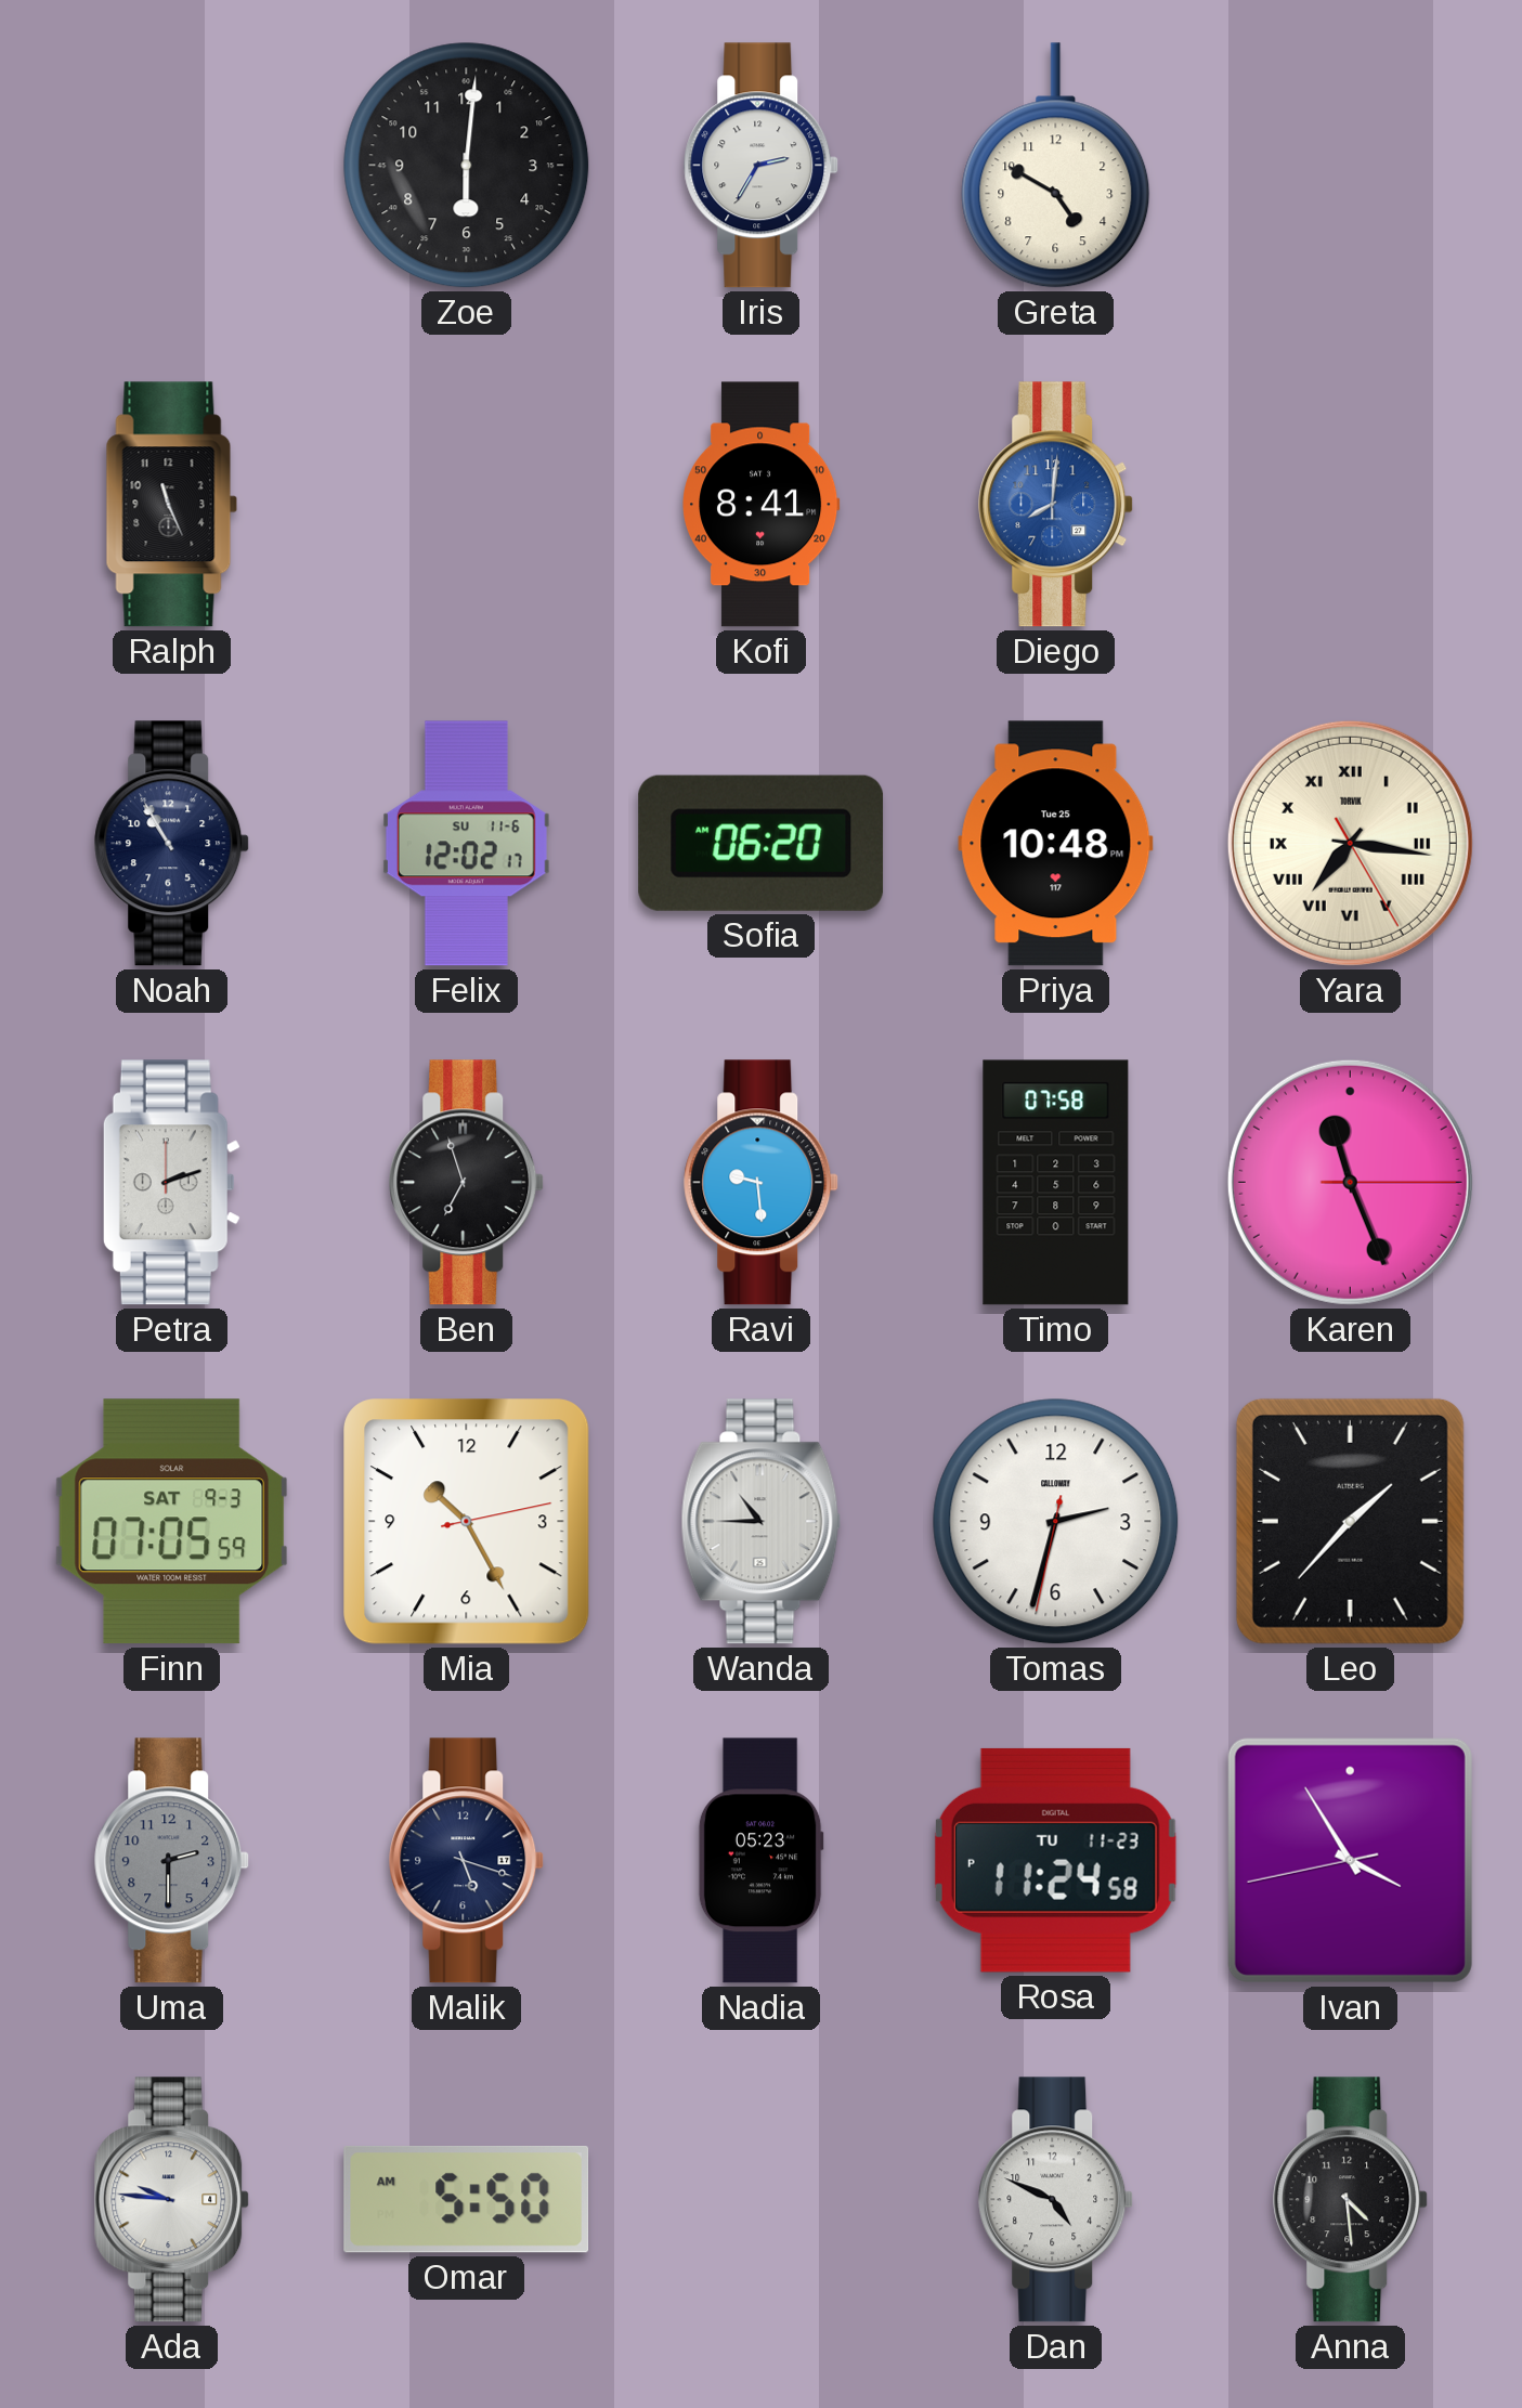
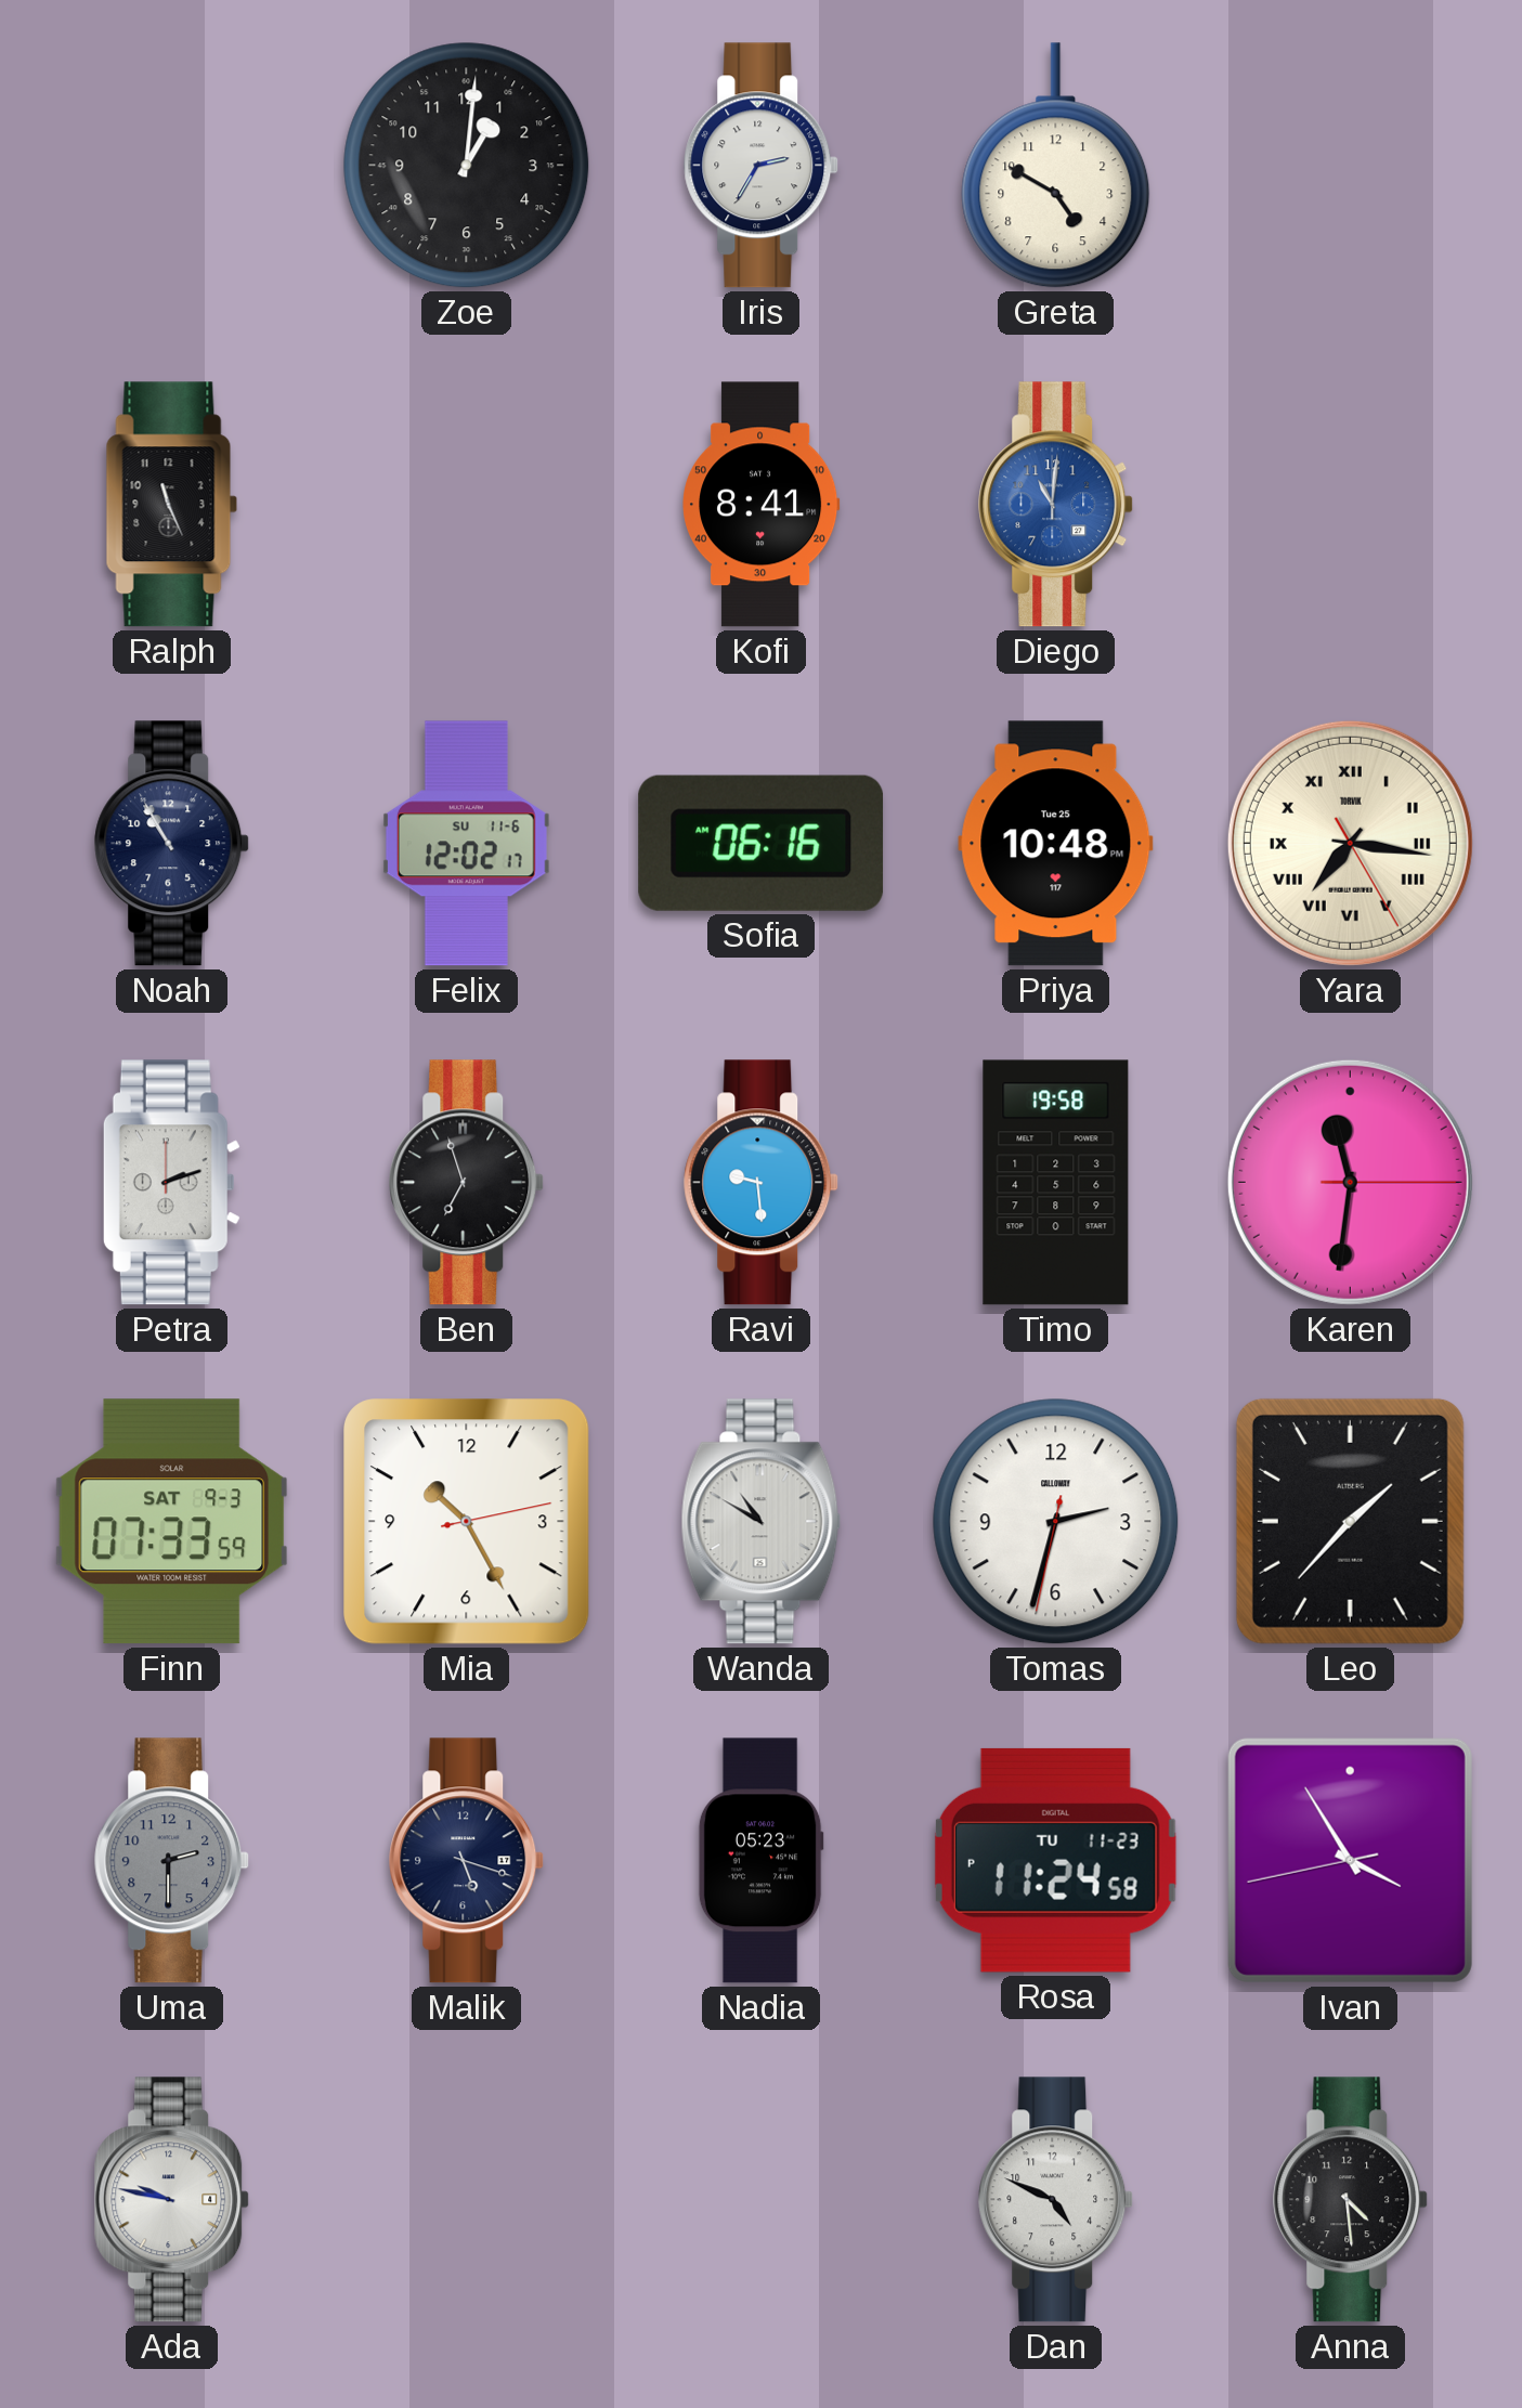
Zoe: 6:01 -> 1:01 (467, 166)
Diego: 8:01 -> 11:01 (1056, 505)
Sofia: 06:20 -> 06:16 (762, 843)
Timo: 07:58 -> 19:58 (1056, 1183)
Karen: 11:26 -> 11:31 (1350, 1182)
Finn: 07:05 -> 07:33 (172, 1522)
Wanda: 10:45 -> 10:50 (762, 1522)
Ada: 9:46 -> 9:47 (172, 2200)
Omar: 5:50 -> none (467, 2199)
